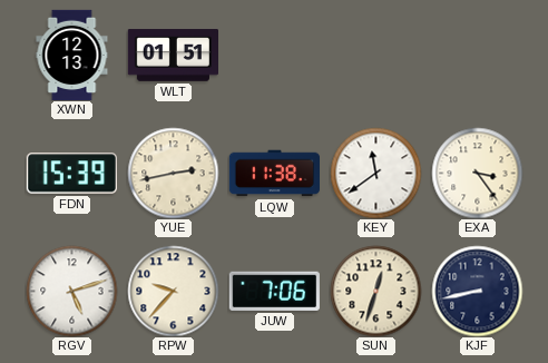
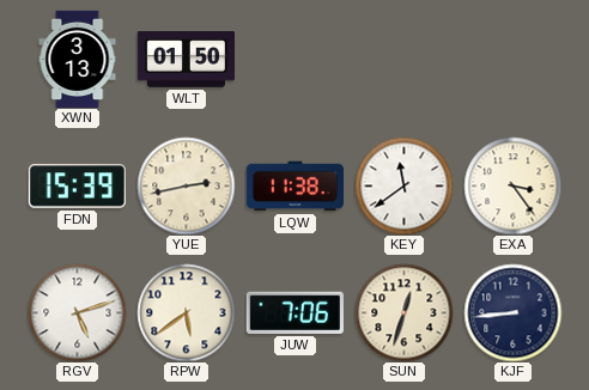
XWN: 12:13 -> 3:13 (78, 59)
WLT: 01:51 -> 01:50 (186, 60)
RPW: 9:37 -> 5:39 (186, 312)
KJF: 8:43 -> 8:44 (512, 312)
